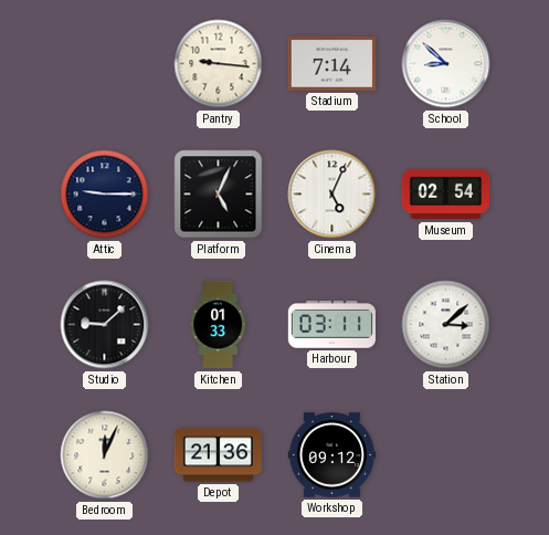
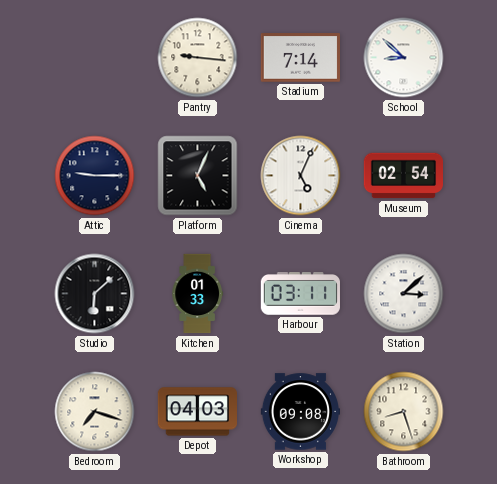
Studio: 9:08 -> 6:08 (95, 294)
Bedroom: 12:04 -> 7:18 (95, 412)
Depot: 21:36 -> 04:03 (197, 412)
Workshop: 09:12 -> 09:08 (300, 412)
Bathroom: none -> 8:27 (404, 412)
